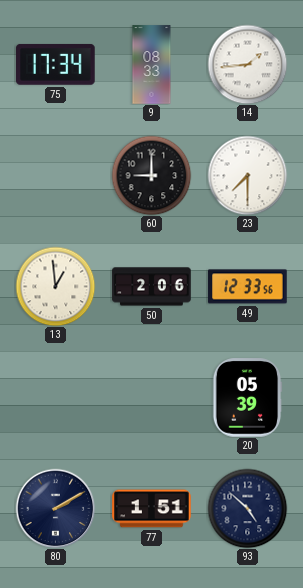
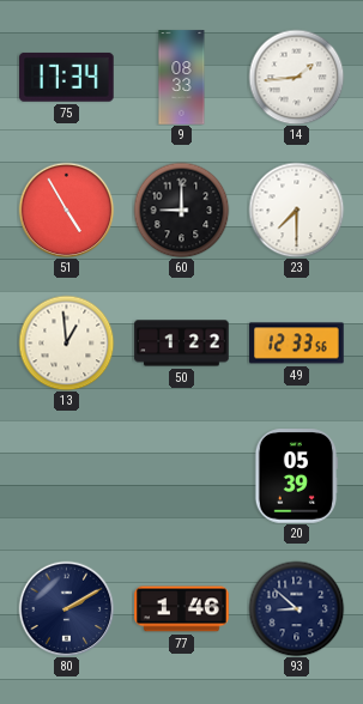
51: none -> 4:55 (66, 210)
50: 2:06 -> 1:22 (182, 344)
77: 1:51 -> 1:46 (182, 609)
93: 4:52 -> 8:52 (296, 608)
